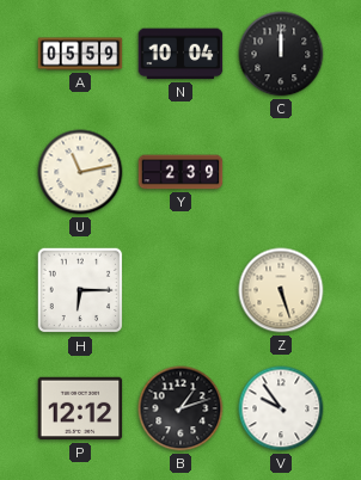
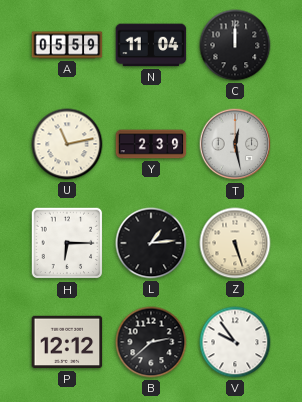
N: 10:04 -> 11:04 (151, 45)
T: none -> 12:28 (235, 144)
L: none -> 1:14 (151, 243)
B: 1:12 -> 2:38 (151, 342)
